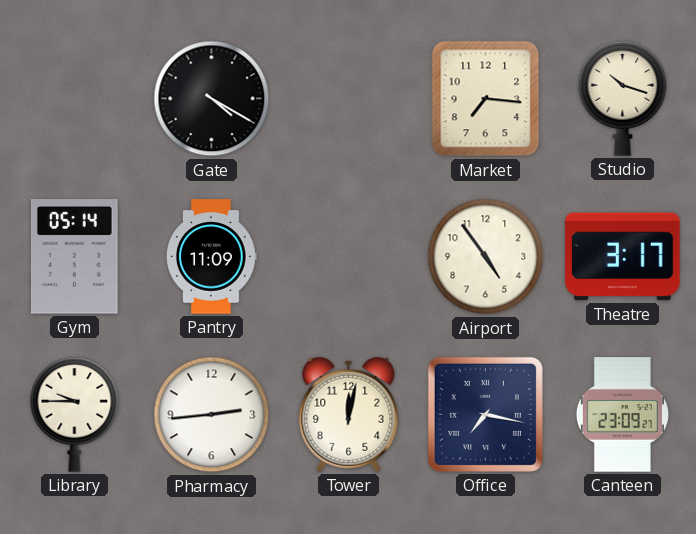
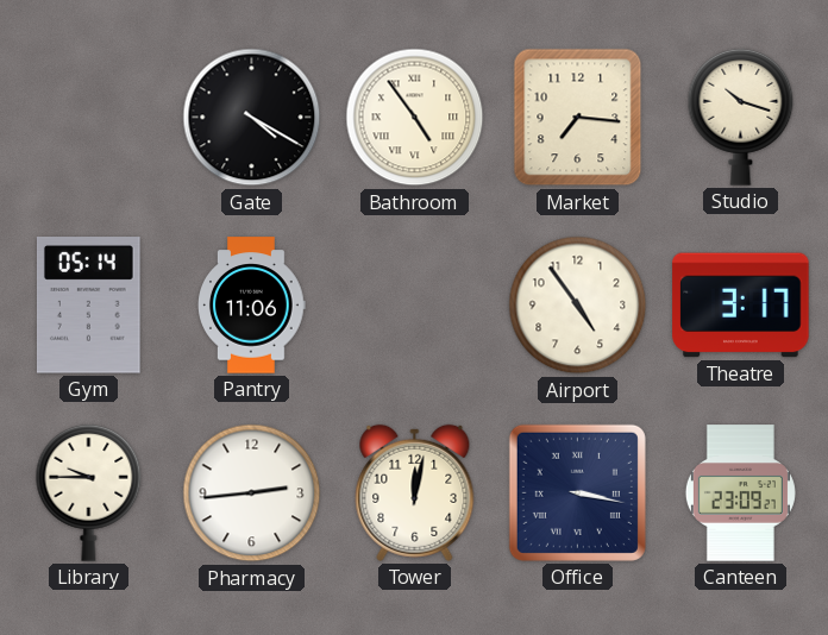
Bathroom: none -> 4:54 (415, 118)
Pantry: 11:09 -> 11:06 (252, 306)
Office: 7:17 -> 3:17 (577, 492)
